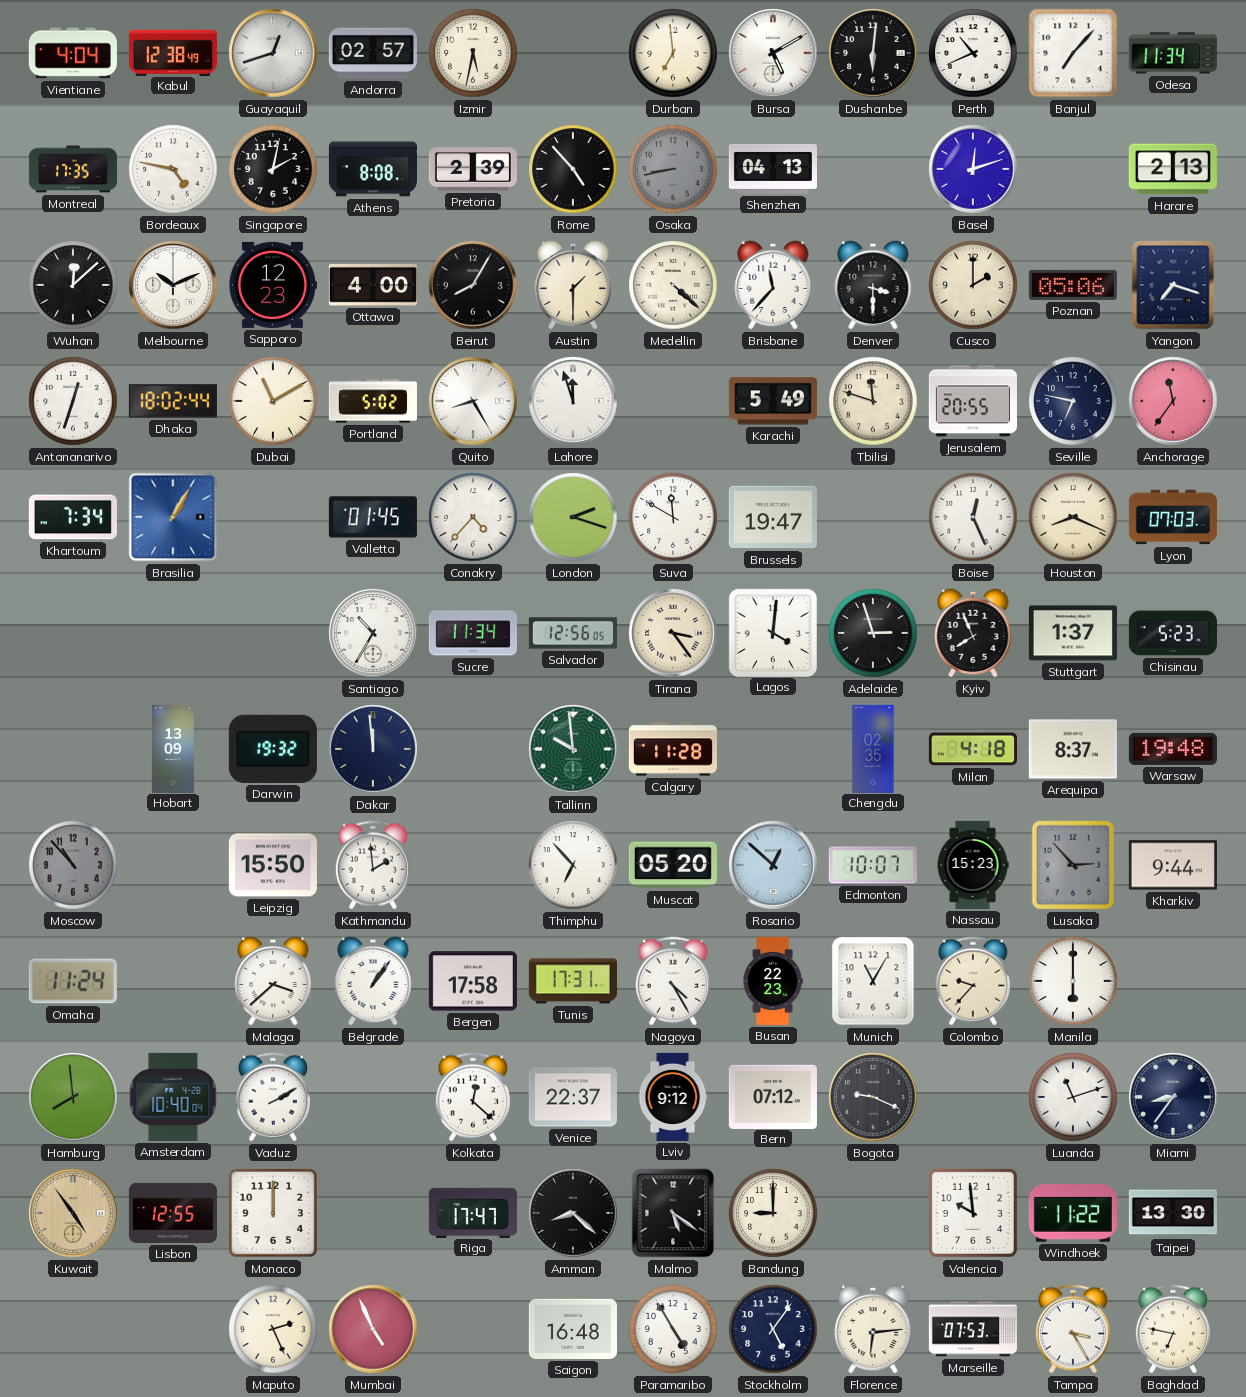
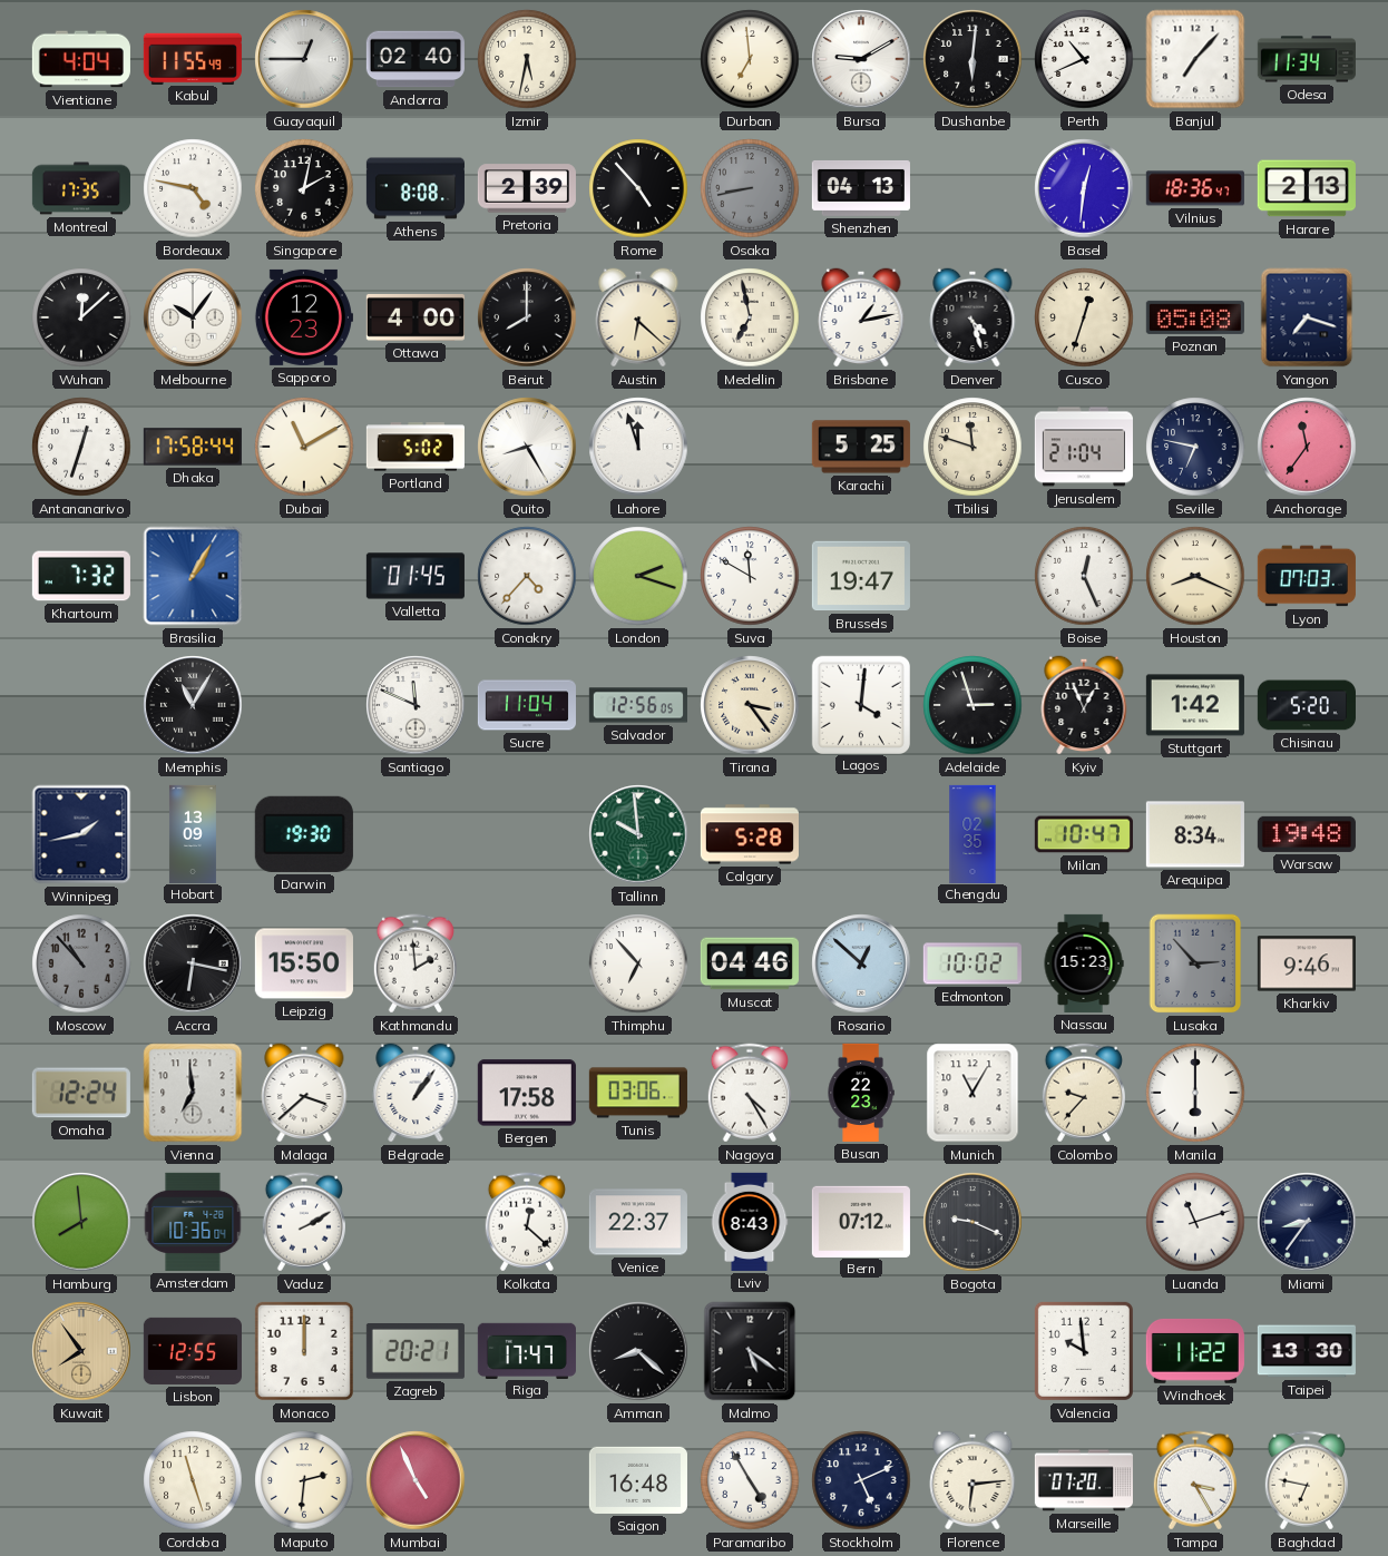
Kabul: 12:38 -> 11:55 (193, 58)
Guayaquil: 12:42 -> 12:45 (304, 59)
Andorra: 02:57 -> 02:40 (416, 59)
Bursa: 5:10 -> 9:10 (861, 59)
Basel: 12:12 -> 12:31 (1084, 188)
Vilnius: none -> 18:36 (1195, 188)
Melbourne: 10:11 -> 10:06 (193, 317)
Beirut: 8:05 -> 8:00 (527, 317)
Austin: 1:30 -> 6:22 (638, 317)
Medellin: 4:22 -> 6:58 (750, 317)
Brisbane: 11:37 -> 1:13 (861, 317)
Denver: 3:30 -> 4:27 (972, 317)
Cusco: 2:00 -> 12:33 (1084, 317)
Poznan: 05:06 -> 05:08 (1195, 317)
Dhaka: 18:02 -> 17:58 (193, 447)
Karachi: 5:49 -> 5:25 (861, 447)
Jerusalem: 20:55 -> 21:04 (1084, 447)
Khartoum: 7:34 -> 7:32 (81, 576)
Memphis: none -> 11:05 (193, 705)
Santiago: 10:35 -> 11:49 (416, 705)
Sucre: 11:34 -> 11:04 (527, 705)
Kyiv: 7:56 -> 12:56 (1084, 705)
Stuttgart: 1:37 -> 1:42 (1195, 705)
Chisinau: 5:23 -> 5:20 (1307, 705)
Winnipeg: none -> 1:43 (81, 834)
Darwin: 19:32 -> 19:30 (304, 834)
Dakar: 11:59 -> none (373, 749)
Calgary: 11:28 -> 5:28 (750, 834)
Milan: 4:18 -> 10:47 (1084, 834)
Arequipa: 8:37 -> 8:34 (1195, 834)
Accra: none -> 6:17 (193, 963)
Muscat: 05:20 -> 04:46 (750, 963)
Edmonton: 10:07 -> 10:02 (972, 963)
Kharkiv: 9:44 -> 9:46 (1307, 963)
Omaha: 11:24 -> 12:24 (81, 1093)
Vienna: none -> 6:59 (193, 1093)
Tunis: 17:31 -> 03:06 (638, 1093)
Amsterdam: 10:40 -> 10:36 (193, 1222)
Lviv: 9:12 -> 8:43 (750, 1222)
Kuwait: 4:54 -> 7:54 (81, 1351)
Zagreb: none -> 20:21 (416, 1352)
Bandung: 9:00 -> none (773, 1213)
Cordoba: none -> 11:27 (193, 1480)
Maputo: 2:26 -> 2:31 (304, 1480)
Stockholm: 5:06 -> 5:11 (861, 1480)
Marseille: 07:53 -> 07:20 (1084, 1480)
